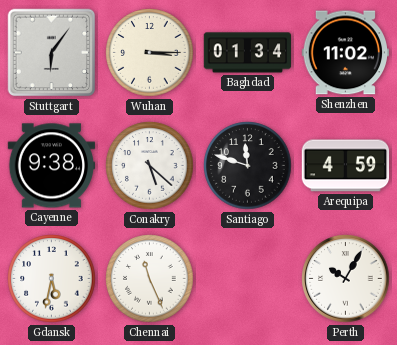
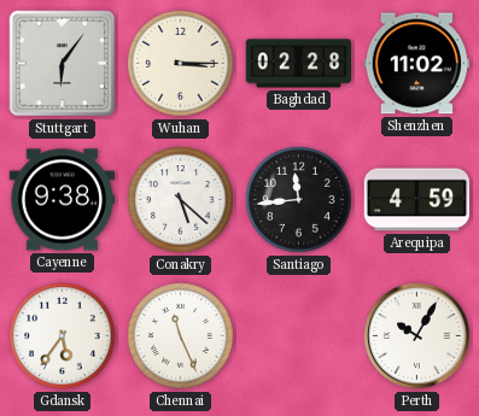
Baghdad: 01:34 -> 02:28 (299, 64)
Santiago: 11:48 -> 11:44 (299, 200)
Gdansk: 5:32 -> 5:36 (63, 336)
